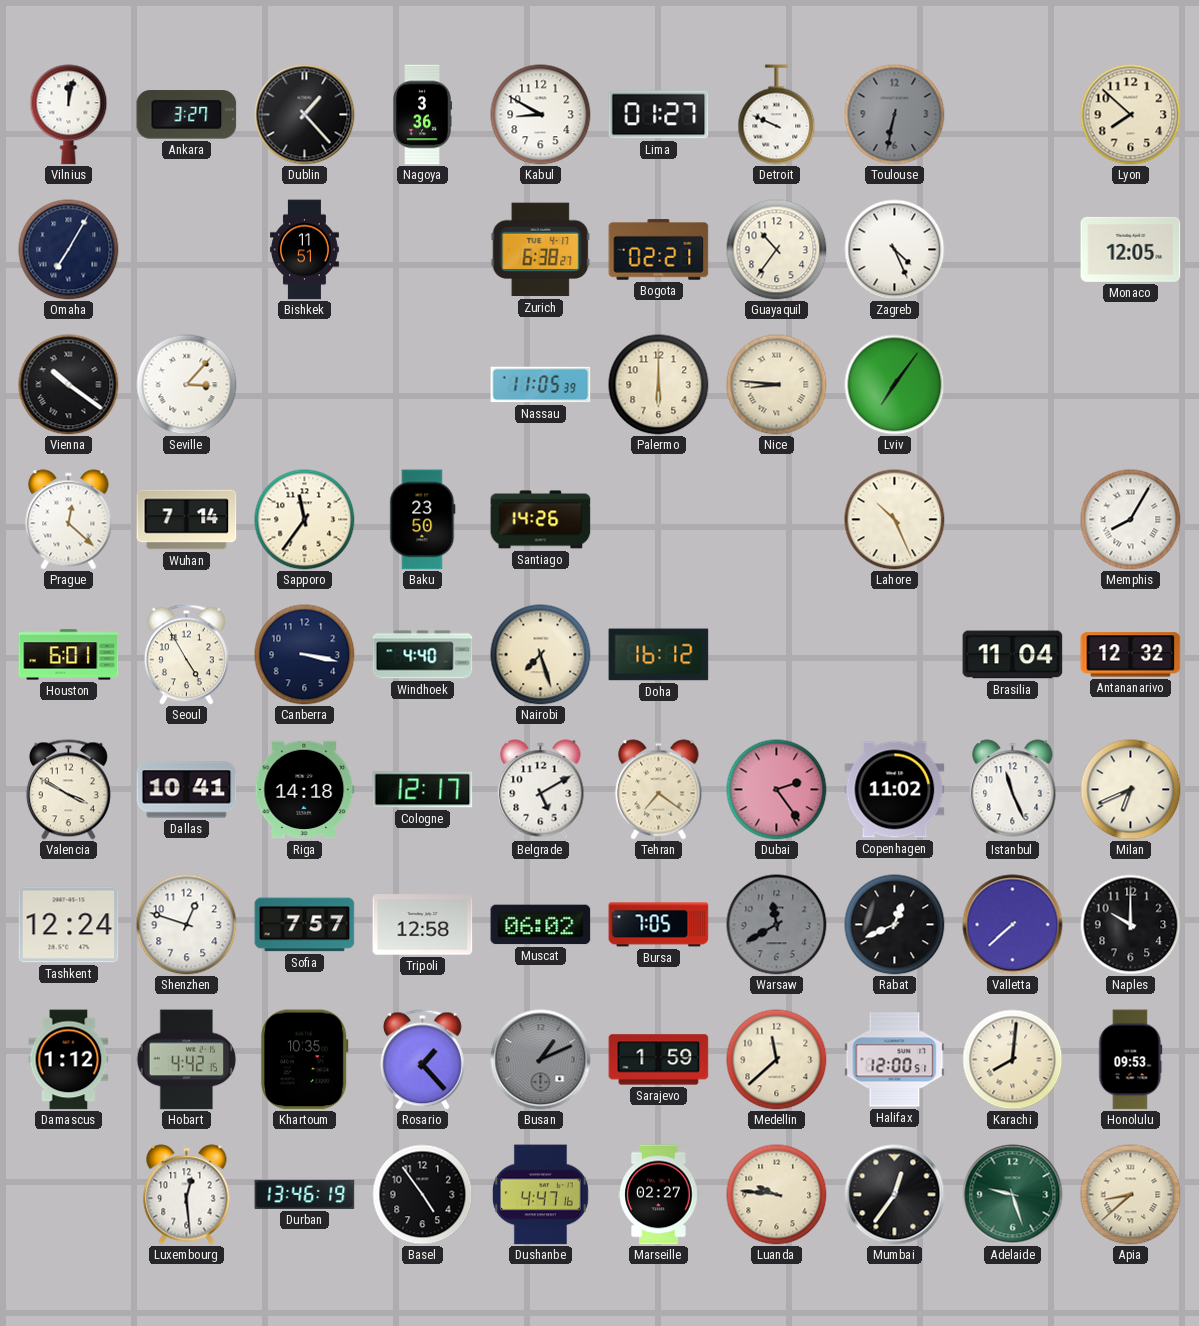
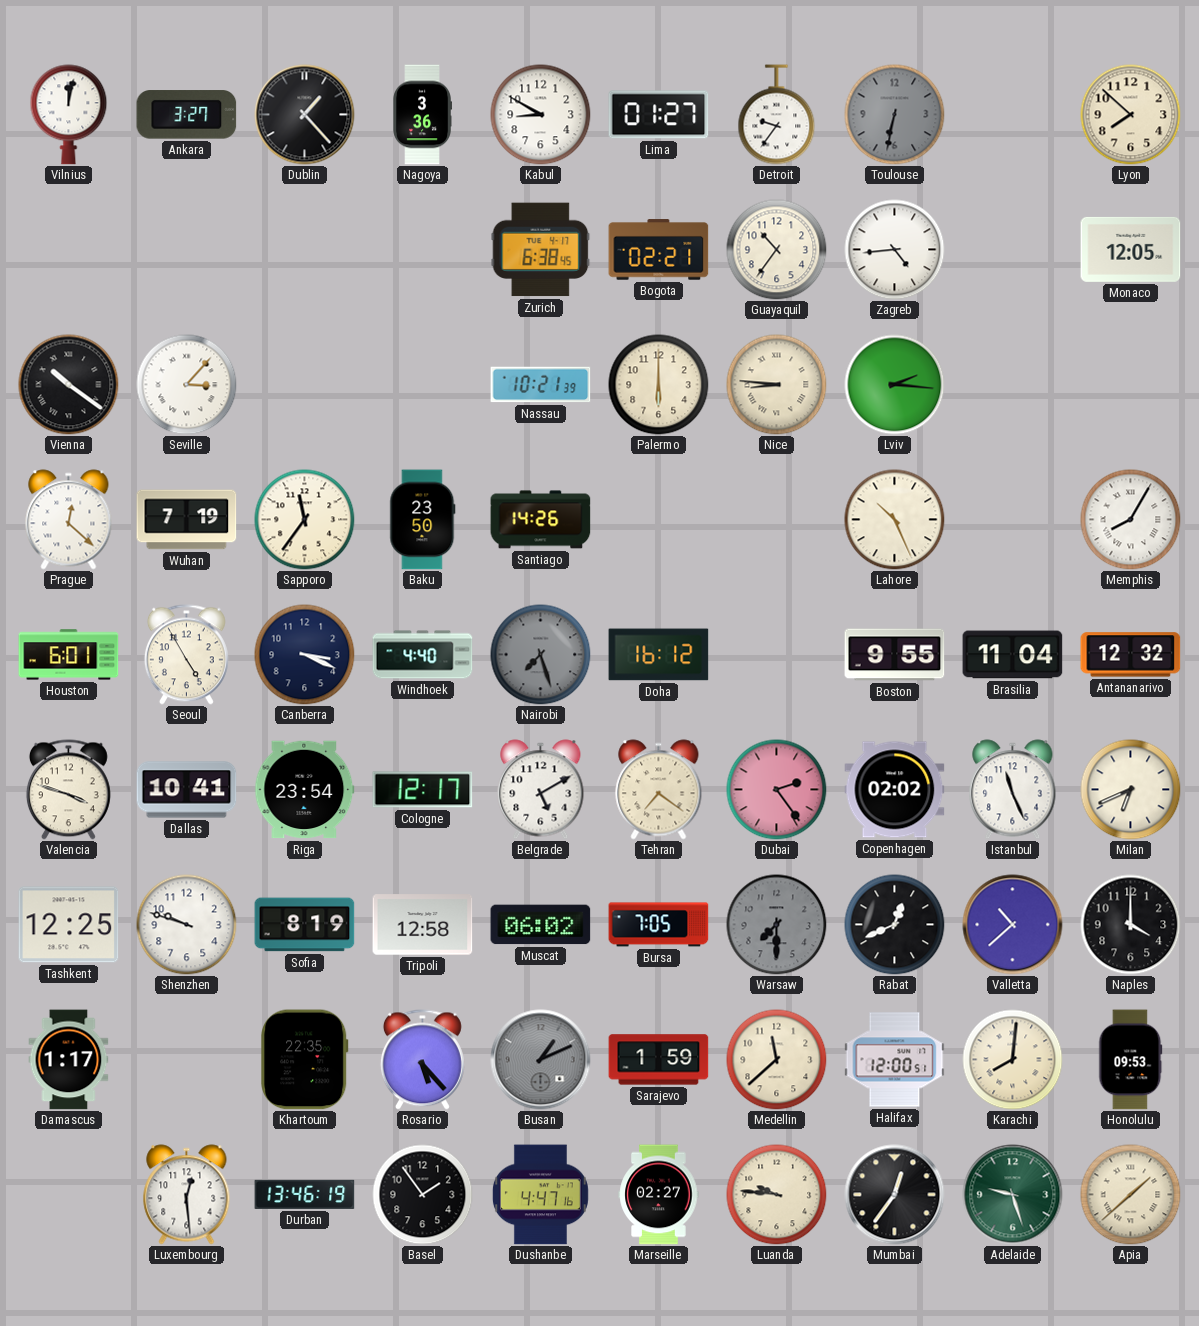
Detroit: 9:49 -> 9:36 (777, 115)
Omaha: 7:05 -> none (69, 250)
Bishkek: 11:51 -> none (304, 250)
Zurich: 6:38:27 -> 6:38:45 (541, 250)
Zagreb: 4:26 -> 4:44 (895, 250)
Nassau: 11:05 -> 10:21 (541, 385)
Lviv: 7:06 -> 2:16 (895, 385)
Wuhan: 7:14 -> 7:19 (187, 520)
Canberra: 3:17 -> 3:19 (305, 655)
Nairobi dial: cream -> grey (541, 655)
Boston: none -> 9:55 (895, 655)
Valencia: 3:50 -> 3:48 (68, 790)
Riga: 14:18 -> 23:54 (305, 790)
Copenhagen: 11:02 -> 02:02 (895, 790)
Tashkent: 12:24 -> 12:25 (69, 925)
Shenzhen: 12:48 -> 9:48 (187, 925)
Sofia: 7:57 -> 8:19 (305, 925)
Warsaw: 11:40 -> 7:30 (777, 925)
Valletta: 7:38 -> 10:38 (1013, 925)
Naples: 10:00 -> 4:00 (1131, 925)
Damascus: 1:12 -> 1:17 (69, 1060)
Hobart: 4:42 -> none (187, 1060)
Khartoum: 10:35 -> 22:35 (305, 1060)
Rosario: 1:23 -> 5:23 (422, 1060)
Basel: 4:54 -> 1:54 (423, 1195)
Apia: 8:38 -> 1:38 (1131, 1195)
